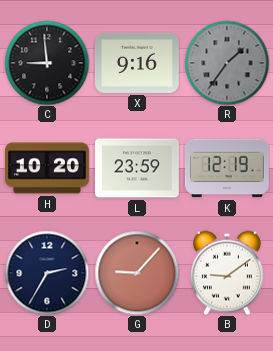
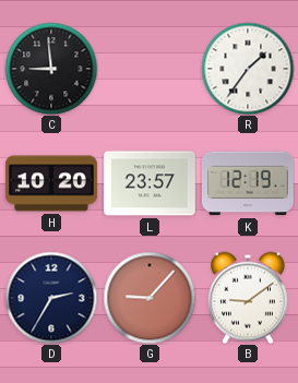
X: 9:16 -> none (137, 63)
R dial: grey -> white (248, 69)
L: 23:59 -> 23:57 (151, 183)
